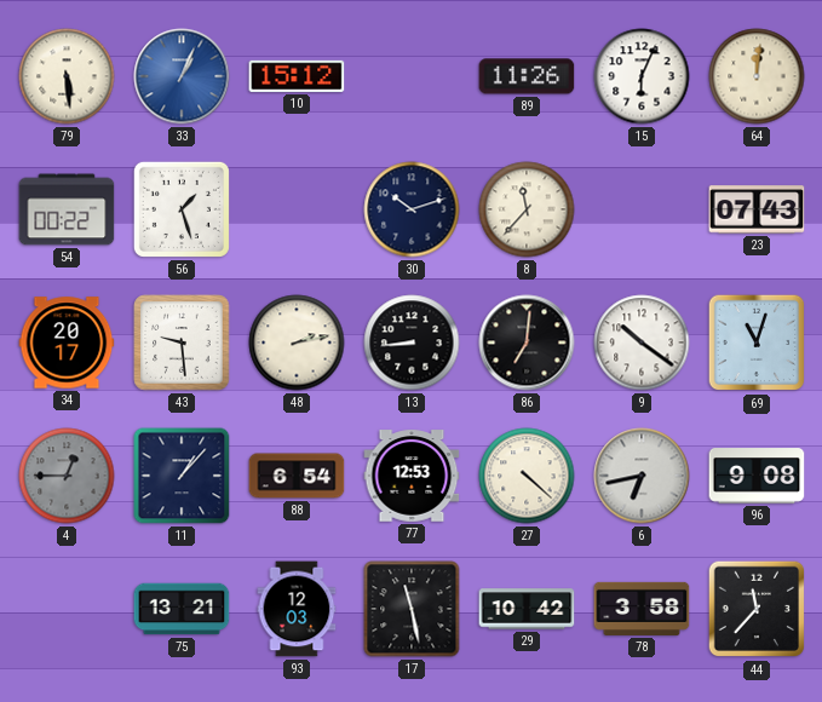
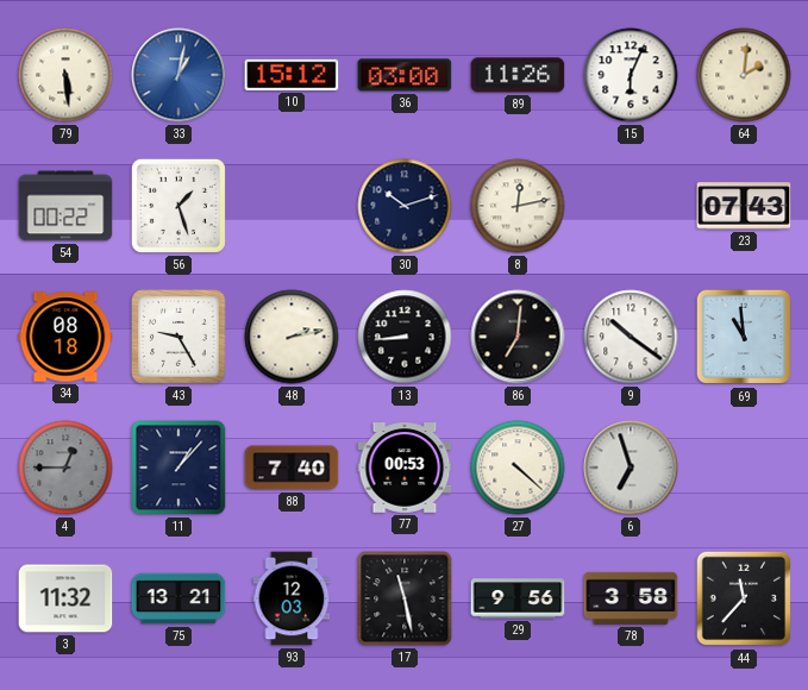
33: 1:04 -> 1:02 (178, 75)
36: none -> 03:00 (405, 75)
64: 12:01 -> 2:01 (744, 75)
8: 11:37 -> 12:13 (518, 206)
34: 20:17 -> 08:18 (65, 337)
43: 9:29 -> 9:25 (178, 337)
69: 11:03 -> 10:59 (744, 337)
88: 6:54 -> 7:40 (292, 468)
77: 12:53 -> 00:53 (405, 468)
6: 6:43 -> 6:57 (631, 468)
96: 9:08 -> none (757, 476)
3: none -> 11:32 (65, 598)
29: 10:42 -> 9:56 (518, 598)
